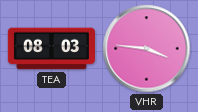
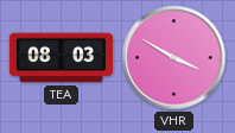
VHR: 3:46 -> 3:50 (174, 58)
